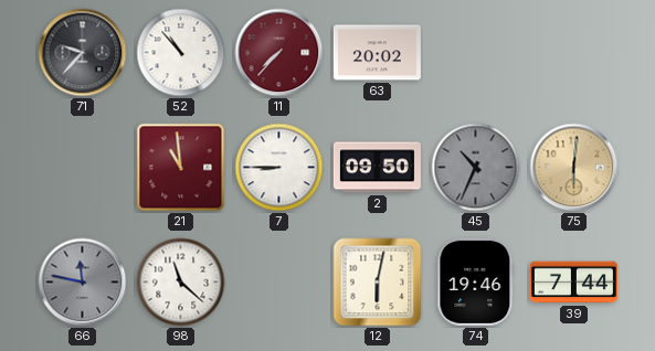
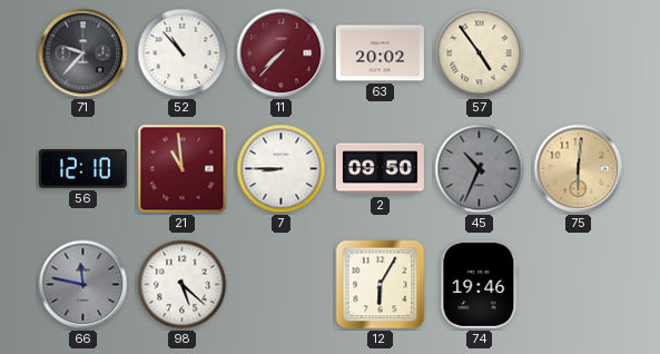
57: none -> 4:54 (480, 53)
56: none -> 12:10 (82, 169)
98: 11:22 -> 5:22 (183, 285)
12: 6:02 -> 6:05 (381, 285)
39: 7:44 -> none (573, 283)
